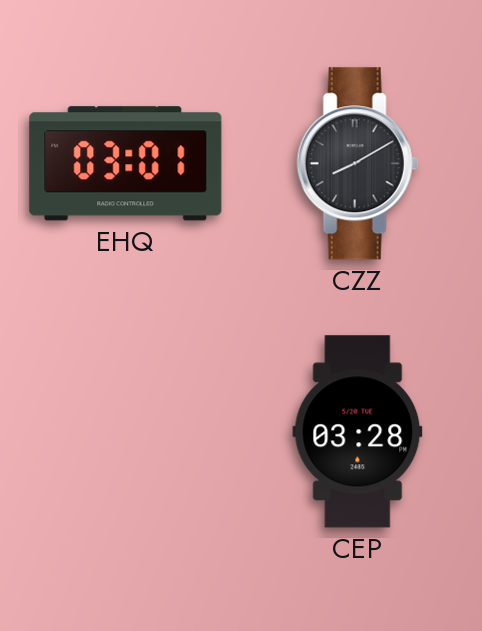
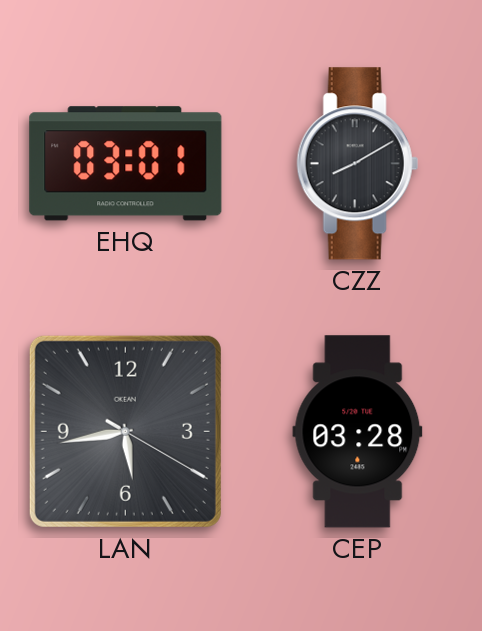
LAN: none -> 5:43 (125, 431)
